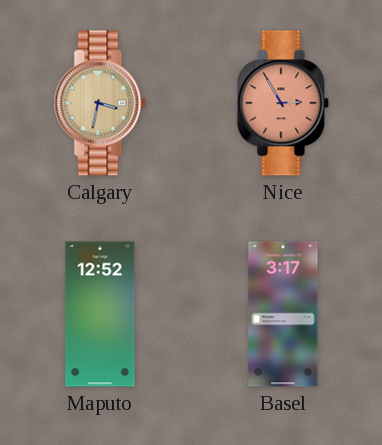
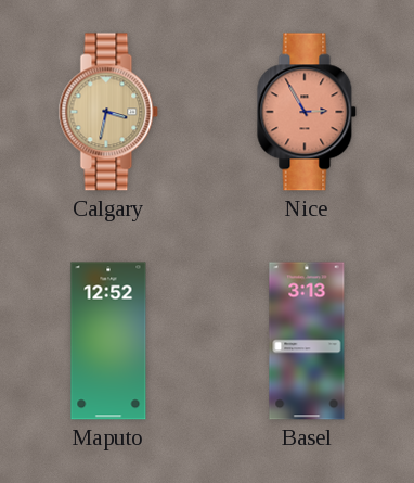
Basel: 3:17 -> 3:13 (307, 341)
